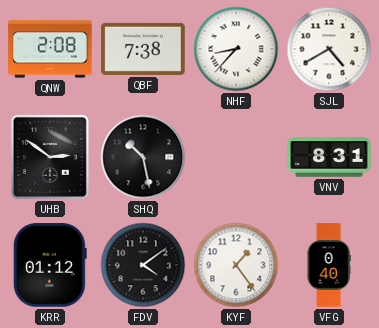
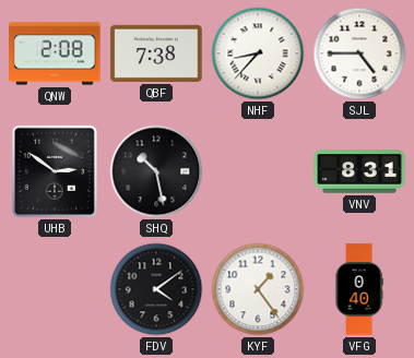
SJL: 4:40 -> 4:45 (359, 53)
KRR: 01:12 -> none (50, 265)
